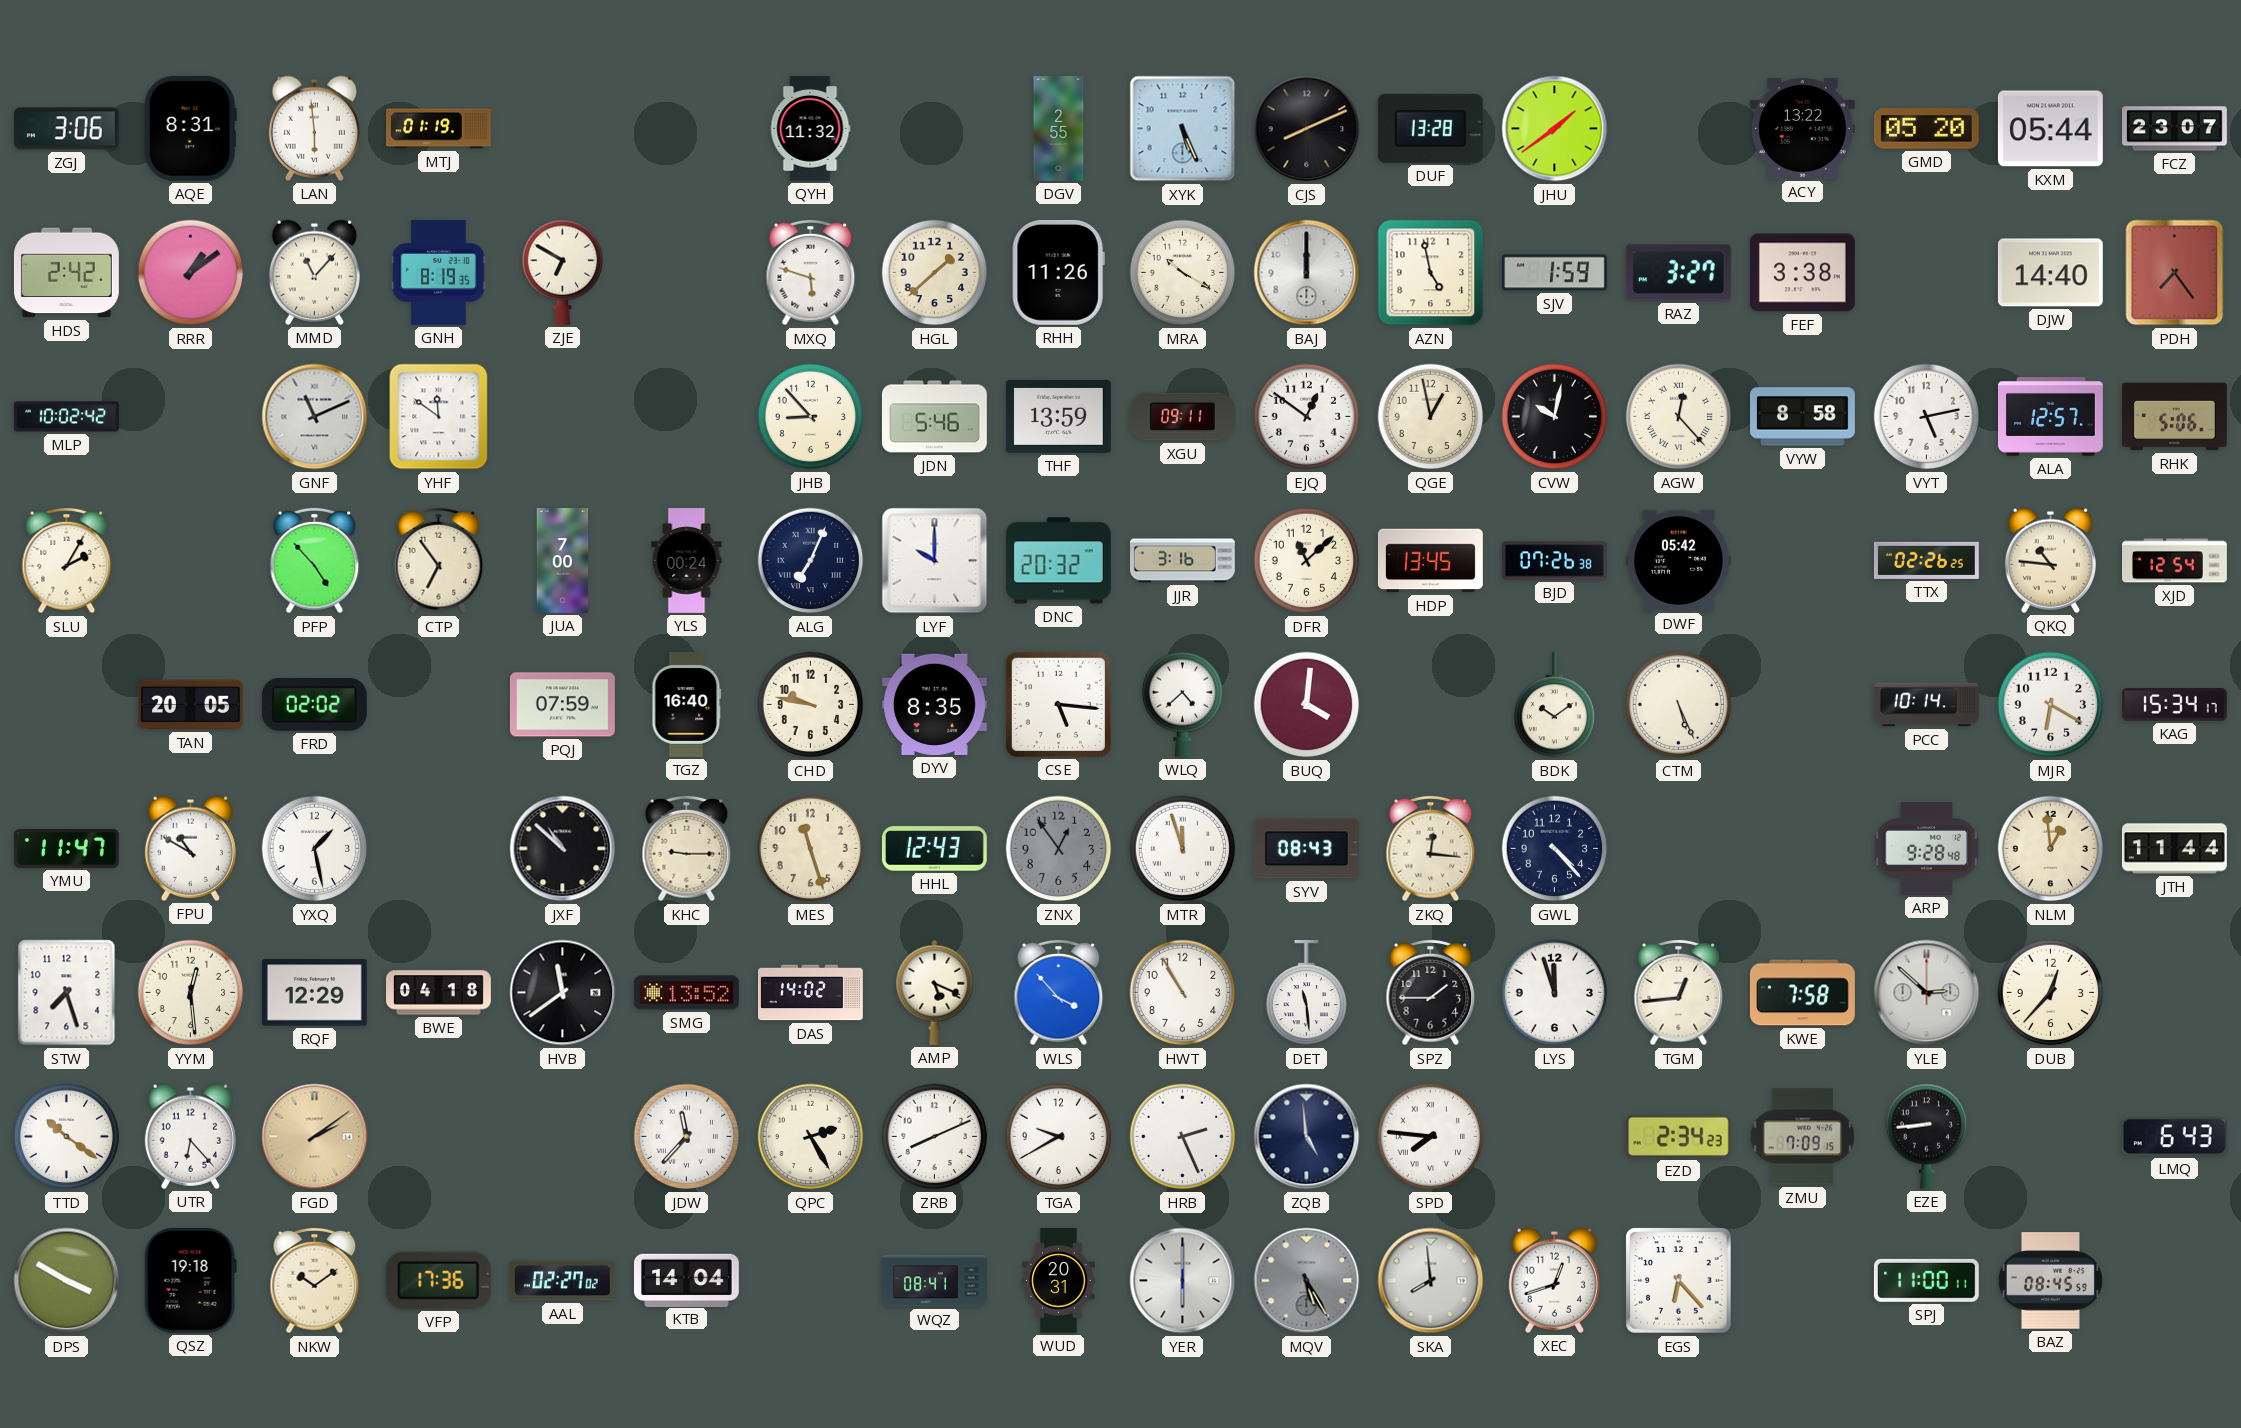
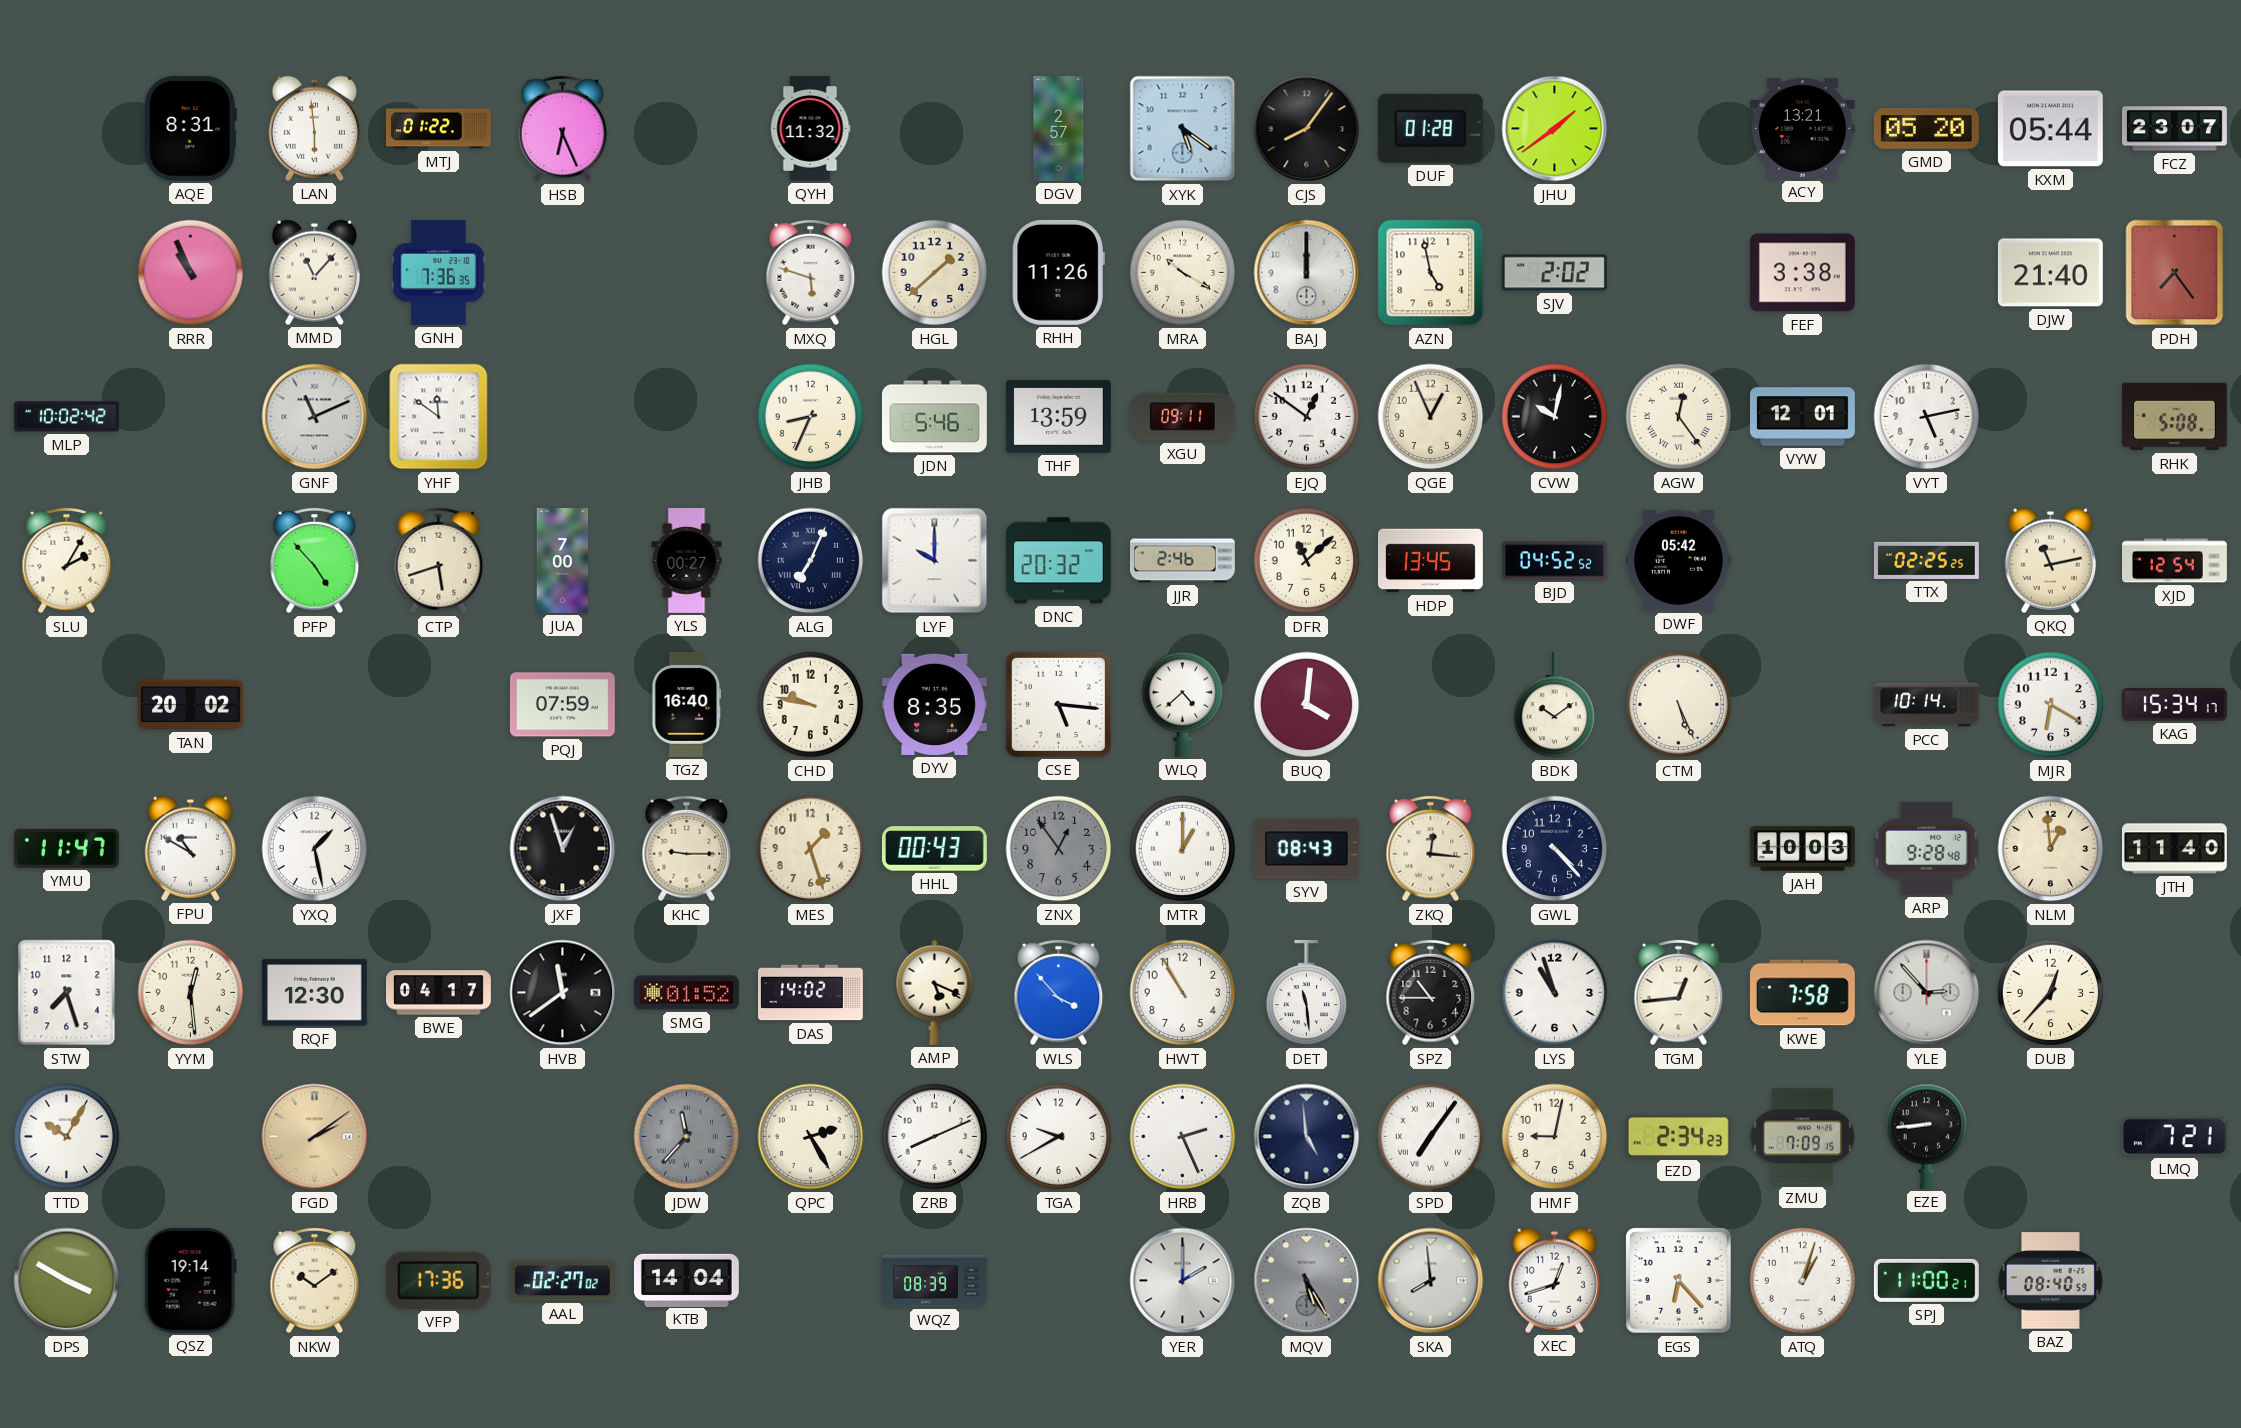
ZGJ: 3:06 -> none (66, 129)
MTJ: 01:19 -> 01:22 (439, 129)
HSB: none -> 6:26 (563, 129)
DGV: 2:55 -> 2:57 (1059, 129)
XYK: 5:26 -> 5:21 (1183, 129)
CJS: 8:11 -> 8:06 (1307, 129)
DUF: 13:28 -> 01:28 (1430, 128)
ACY: 13:22 -> 13:21 (1802, 128)
HDS: 2:42 -> none (66, 273)
RRR: 1:09 -> 10:56 (191, 273)
GNH: 8:19 -> 7:36 (439, 272)
ZJE: 6:50 -> none (563, 272)
SJV: 1:59 -> 2:02 (1554, 273)
RAZ: 3:27 -> none (1678, 273)
DJW: 14:40 -> 21:40 (2050, 273)
JHB: 8:53 -> 8:34 (811, 417)
QGE: 12:58 -> 12:56 (1431, 417)
AGW: 12:23 -> 12:24 (1679, 417)
VYW: 8:58 -> 12:01 (1803, 417)
ALA: 12:57 -> none (2051, 417)
RHK: 5:06 -> 5:08 (2175, 417)
CTP: 6:54 -> 5:42 (439, 561)
YLS: 00:24 -> 00:27 (687, 561)
JJR: 3:16 -> 2:46 (1183, 561)
BJD: 07:26 -> 04:52 (1555, 561)
TTX: 02:26 -> 02:25 (1926, 560)
QKQ: 10:46 -> 11:13 (2050, 560)
TAN: 20:05 -> 20:02 (190, 705)
FRD: 02:02 -> none (314, 704)
JXF: 10:52 -> 12:57 (563, 849)
MES: 11:27 -> 1:27 (811, 849)
HHL: 12:43 -> 00:43 (934, 849)
MTR: 11:57 -> 1:00 (1183, 849)
JAH: none -> 10:03 (1803, 849)
JTH: 11:44 -> 11:40 (2174, 849)
RQF: 12:29 -> 12:30 (314, 993)
BWE: 04:18 -> 04:17 (439, 993)
SMG: 13:52 -> 01:52 (686, 993)
SPZ: 1:45 -> 10:45 (1431, 993)
LYS: 11:57 -> 10:57 (1555, 993)
YLE: 2:52 -> 2:53 (1927, 993)
TTD: 10:21 -> 10:05 (67, 1137)
UTR: 6:23 -> none (190, 1136)
JDW dial: white -> grey (687, 1137)
SPD: 7:46 -> 7:06 (1431, 1137)
HMF: none -> 9:02 (1555, 1137)
LMQ: 6:43 -> 7:21 (2174, 1137)
QSZ: 19:18 -> 19:14 (190, 1280)
WQZ: 08:41 -> 08:39 (935, 1281)
WUD: 20:31 -> none (1059, 1281)
YER: 6:00 -> 2:00 (1183, 1281)
ATQ: none -> 1:03 (1803, 1281)
SPJ: 11:00:11 -> 11:00:21 (1926, 1280)
BAZ: 08:45 -> 08:40 (2050, 1281)
